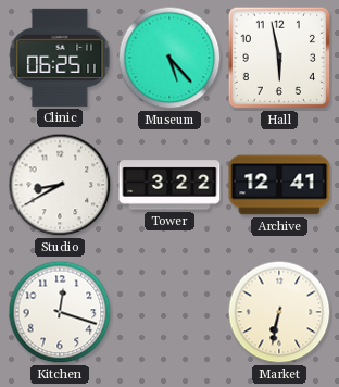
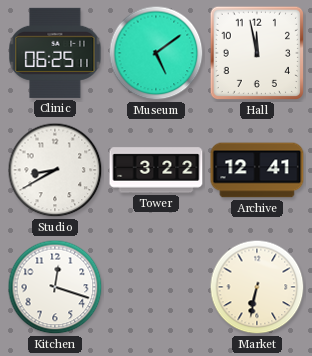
Museum: 5:23 -> 5:09 (156, 53)
Hall: 5:58 -> 11:58 (257, 53)
